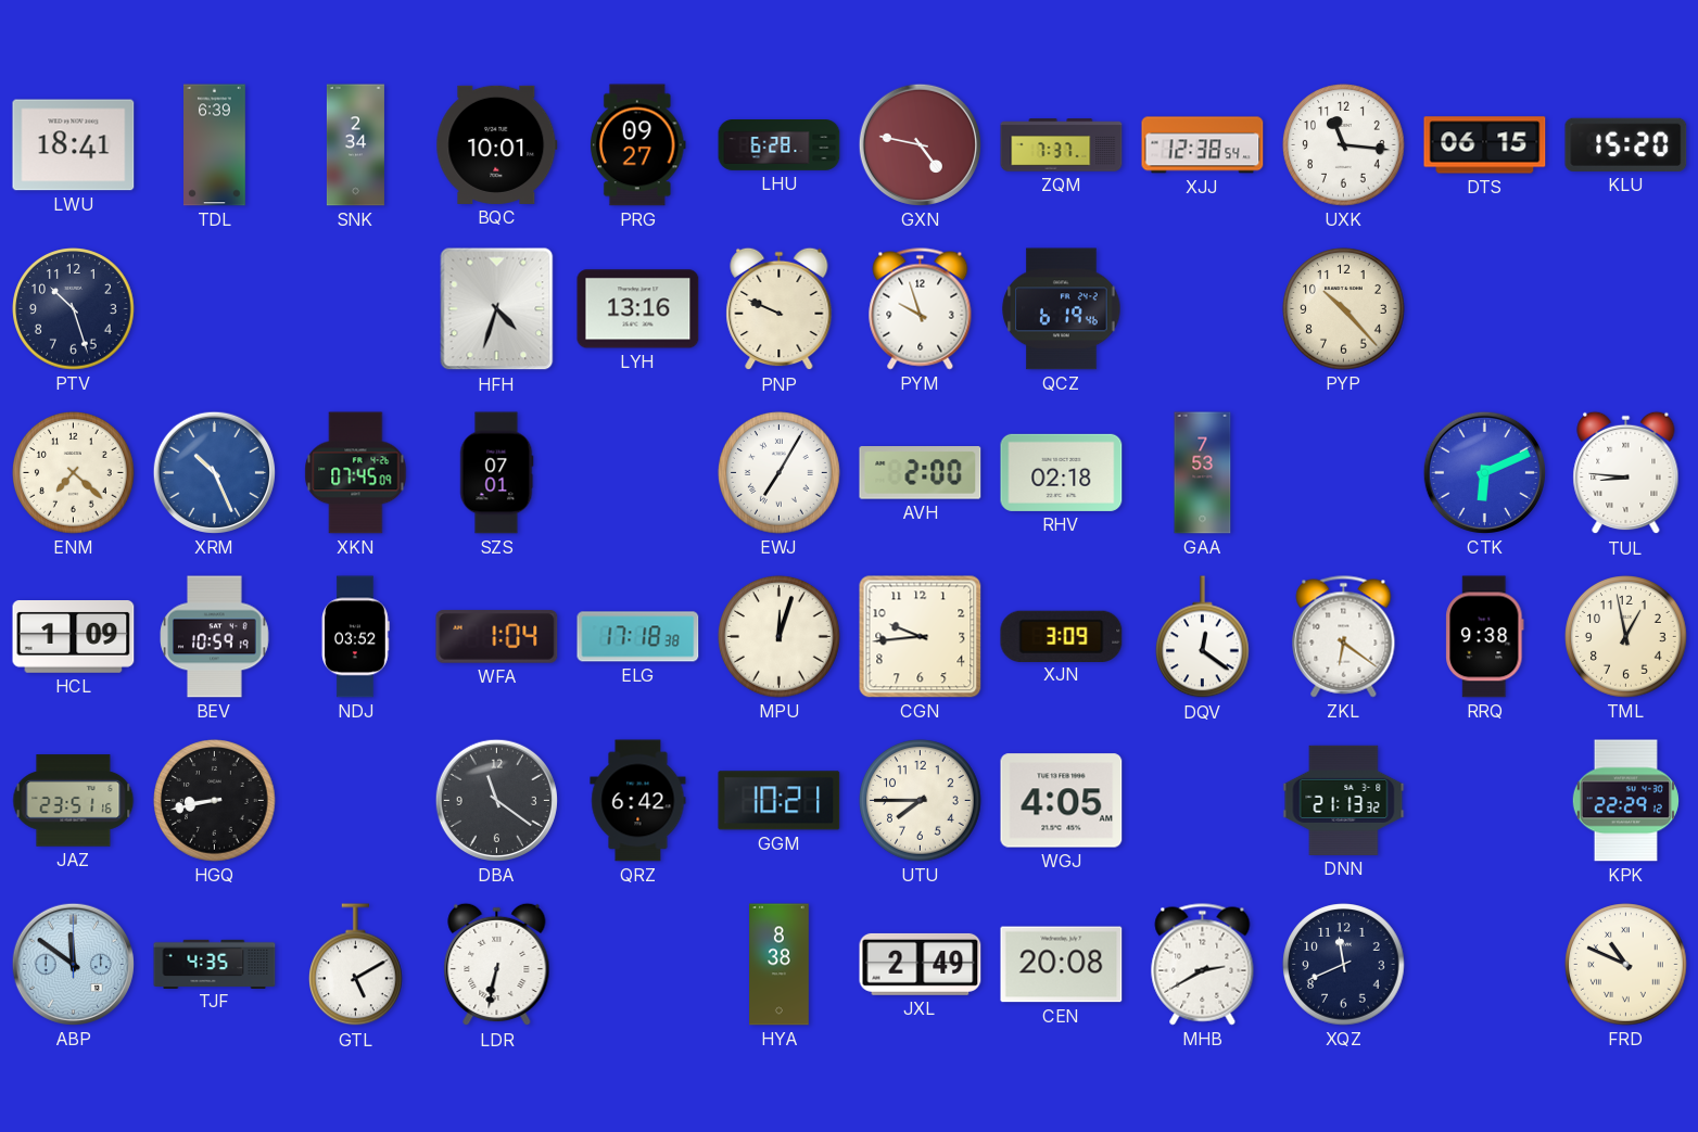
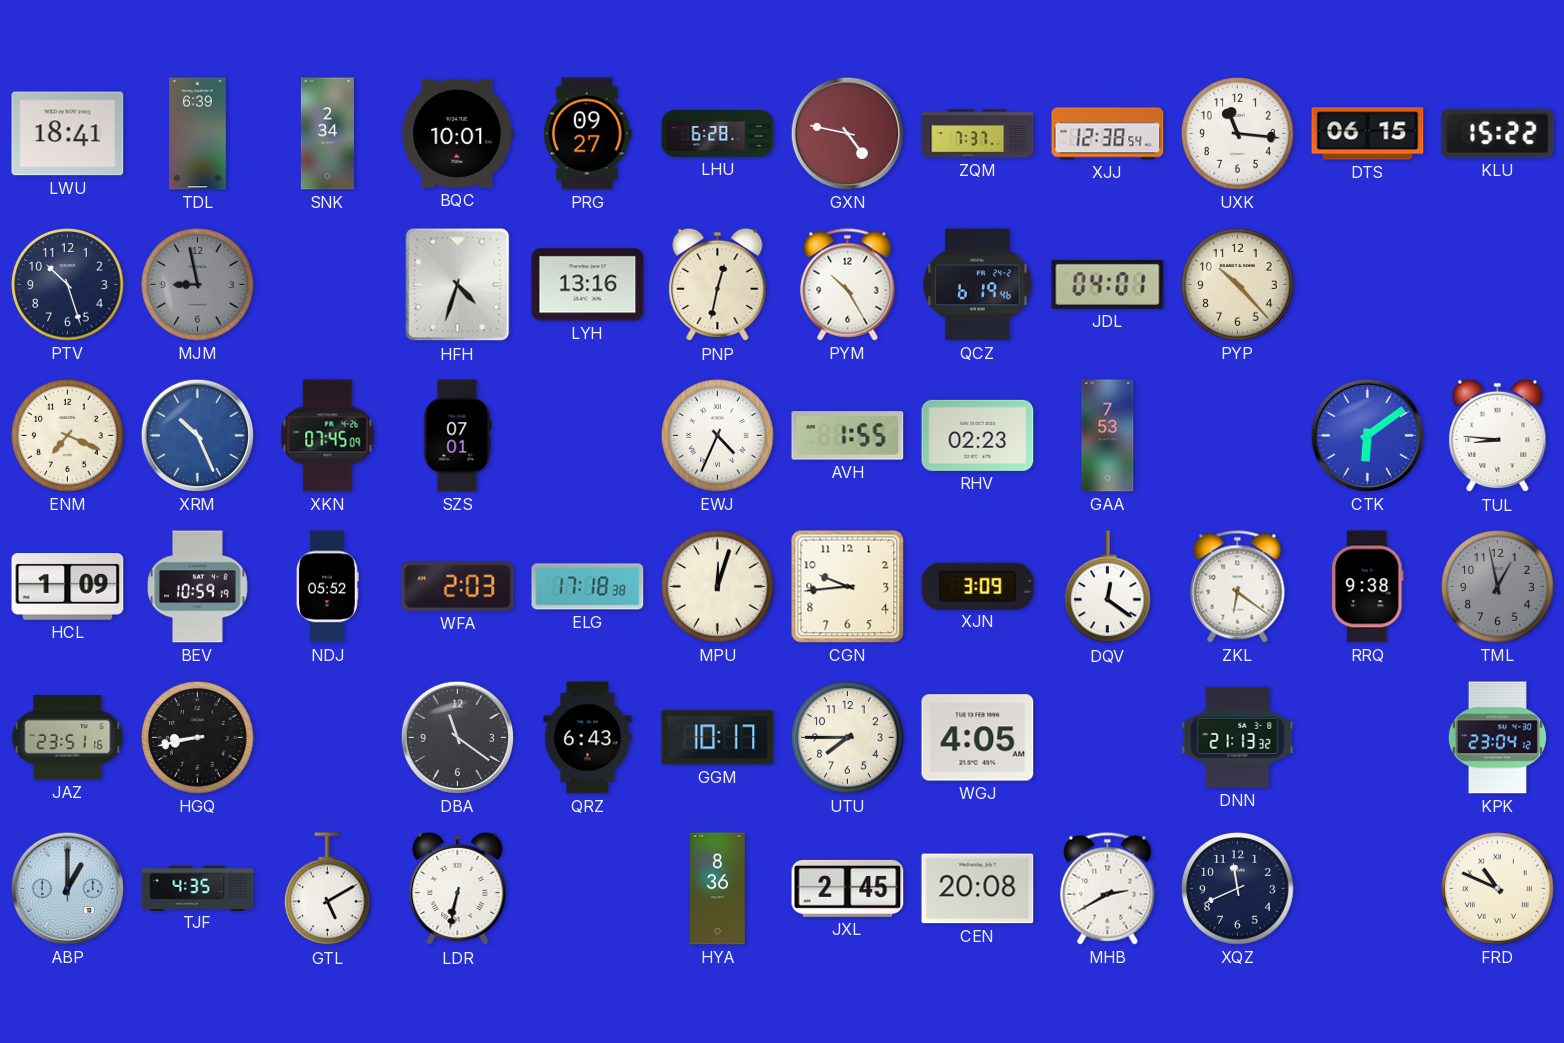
KLU: 15:20 -> 15:22 (1498, 133)
MJM: none -> 8:58 (198, 285)
PNP: 9:49 -> 12:32 (718, 285)
PYM: 9:57 -> 10:25 (848, 285)
JDL: none -> 04:01 (1108, 284)
ENM: 7:22 -> 7:19 (68, 436)
EWJ: 7:05 -> 4:34 (718, 436)
AVH: 2:00 -> 1:55 (848, 436)
RHV: 02:18 -> 02:23 (978, 435)
CTK: 6:11 -> 6:09 (1367, 435)
NDJ: 03:52 -> 05:52 (328, 587)
WFA: 1:04 -> 2:03 (458, 587)
TML dial: cream -> grey (1498, 587)
QRZ: 6:42 -> 6:43 (588, 738)
GGM: 10:21 -> 10:17 (718, 738)
KPK: 22:29 -> 23:04 (1497, 738)
ABP: 11:51 -> 1:00 (67, 888)
HYA: 8:38 -> 8:36 (718, 889)
JXL: 2:49 -> 2:45 (848, 888)
